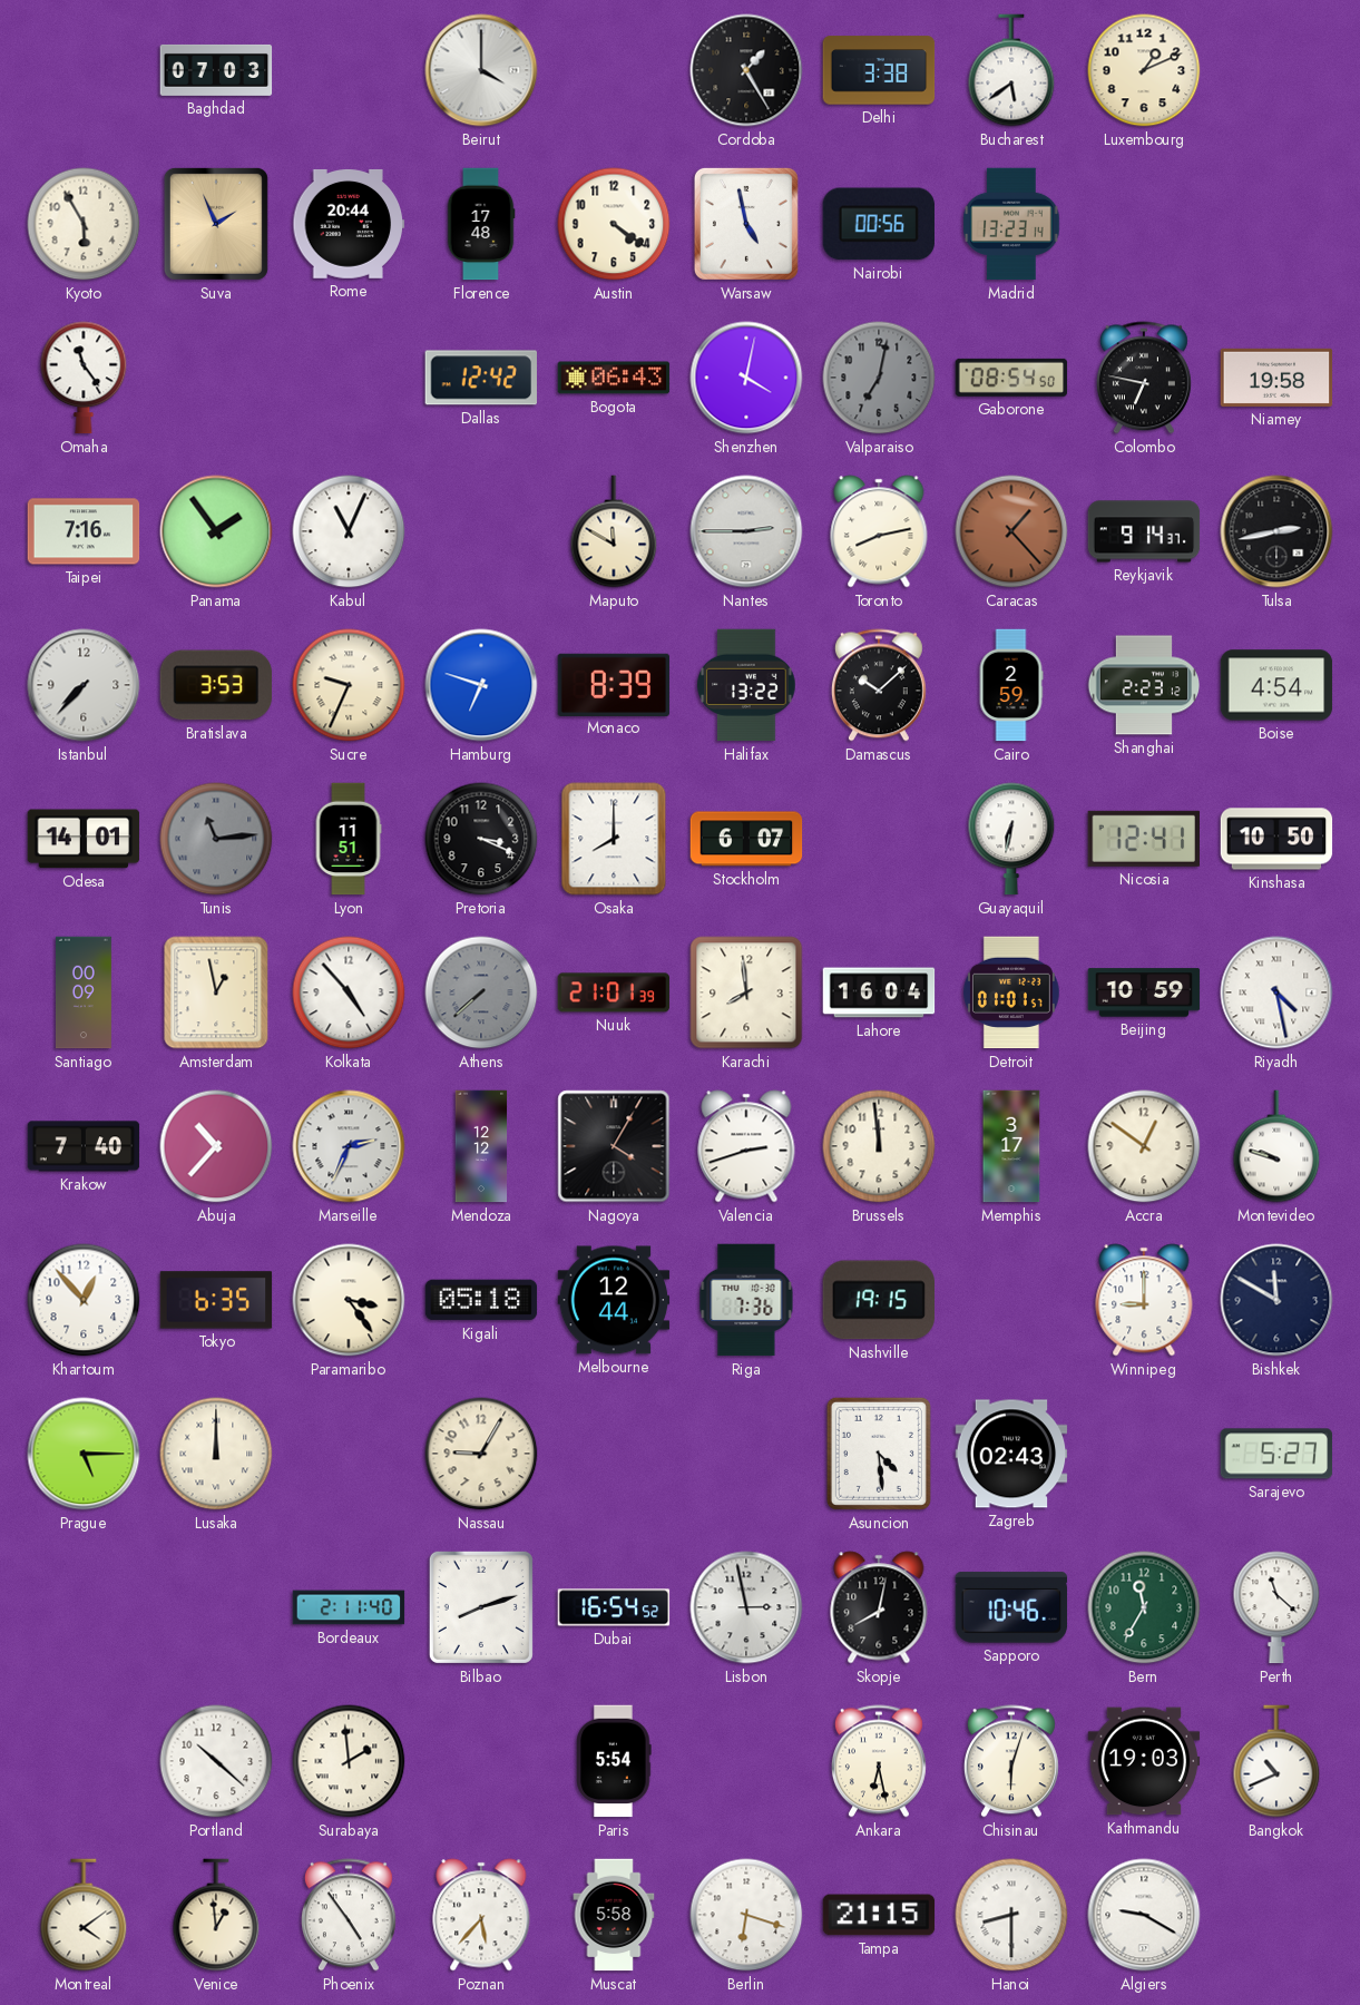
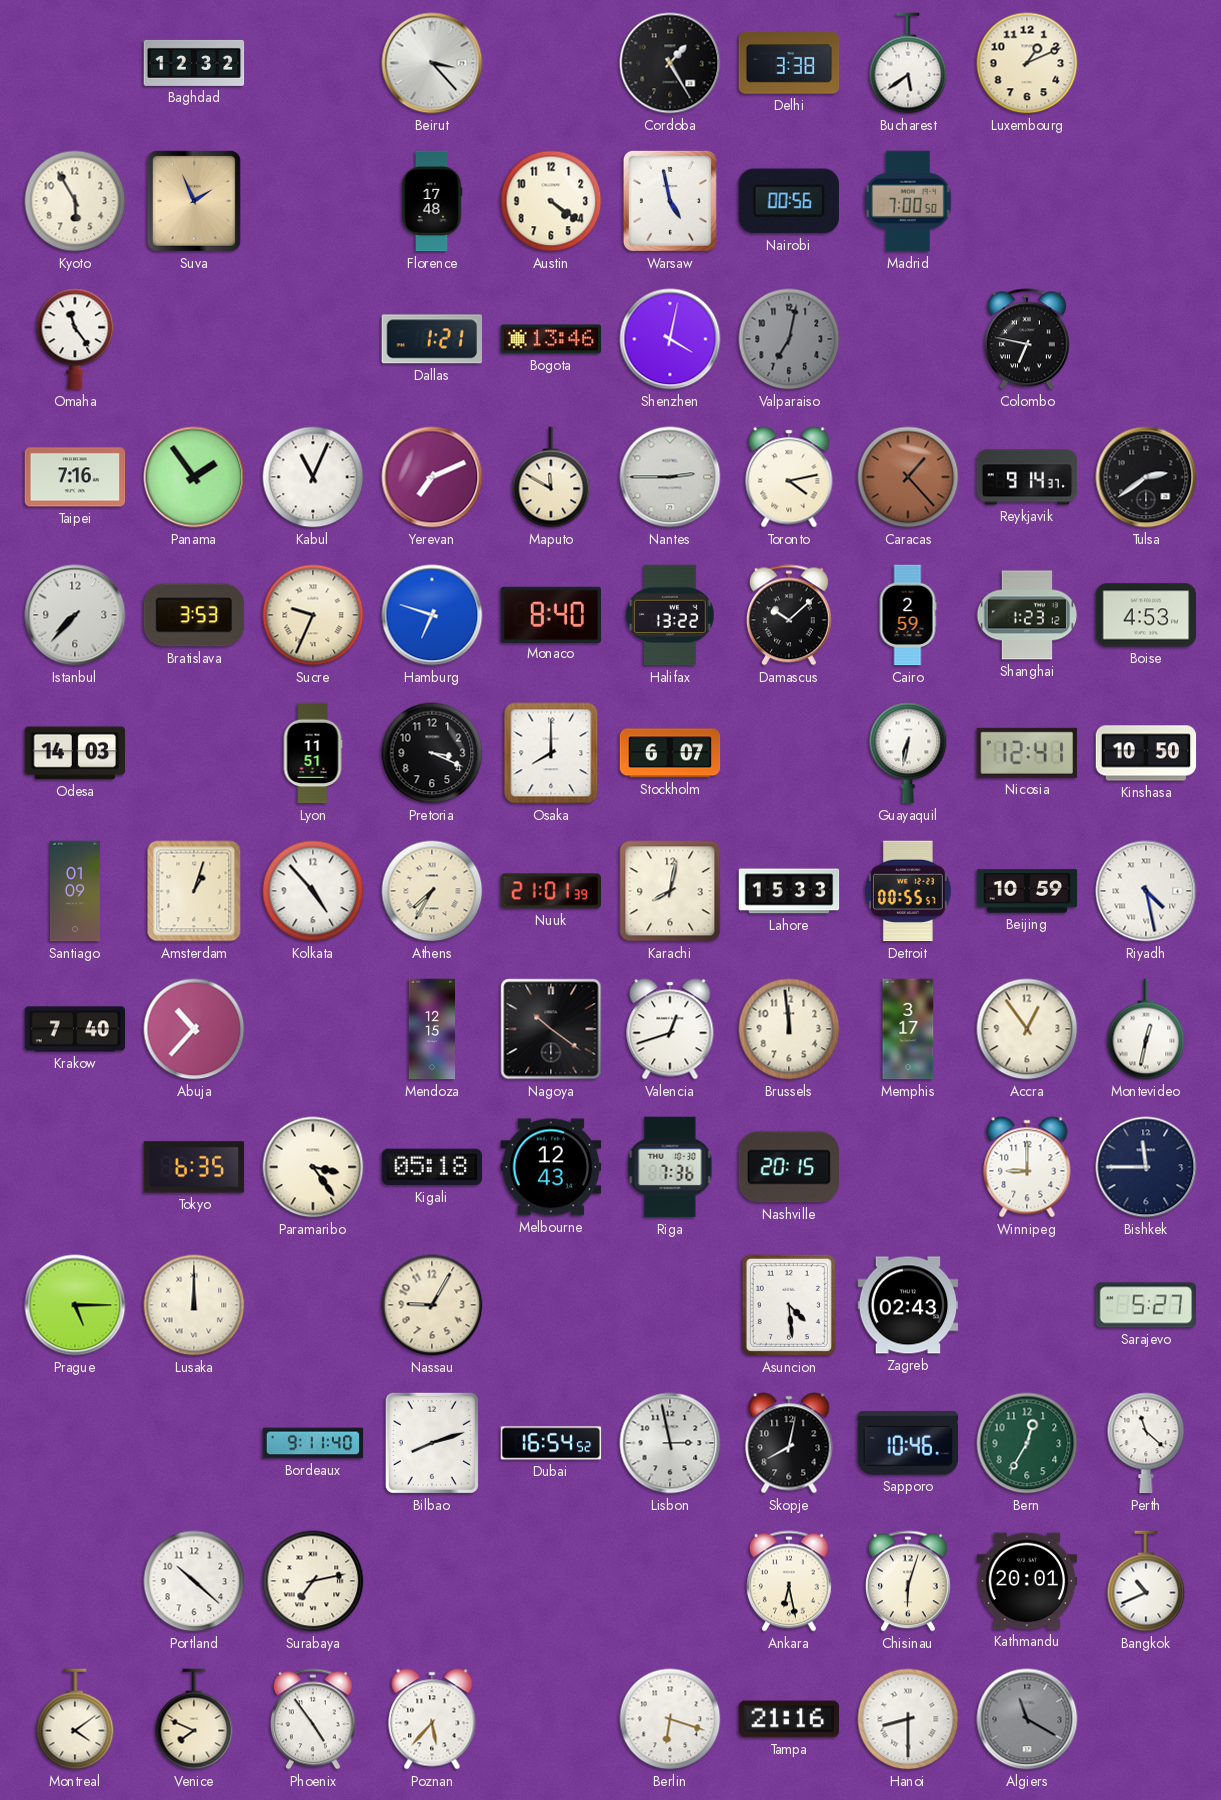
Baghdad: 07:03 -> 12:32 (194, 63)
Beirut: 4:00 -> 3:23 (432, 63)
Rome: 20:44 -> none (349, 224)
Madrid: 13:23 -> 7:00 (908, 201)
Dallas: 12:42 -> 1:21 (431, 339)
Bogota: 06:43 -> 13:46 (551, 339)
Gaborone: 08:54 -> none (1011, 378)
Niamey: 19:58 -> none (1276, 378)
Yerevan: none -> 7:11 (432, 477)
Toronto: 8:13 -> 4:13 (789, 477)
Tulsa: 2:43 -> 2:39 (1146, 477)
Monaco: 8:39 -> 8:40 (551, 614)
Shanghai: 2:23 -> 1:23 (1027, 615)
Boise: 4:54 -> 4:53 (1146, 615)
Odesa: 14:01 -> 14:03 (75, 753)
Tunis: 11:14 -> none (216, 839)
Santiago: 00:09 -> 01:09 (75, 891)
Amsterdam: 12:58 -> 1:03 (194, 891)
Athens: 7:38 -> 7:35 (432, 891)
Athens dial: grey -> cream (432, 891)
Karachi: 7:59 -> 8:02 (670, 891)
Lahore: 16:04 -> 15:33 (789, 891)
Detroit: 01:01 -> 00:55 (908, 891)
Marseille: 2:34 -> none (349, 1146)
Mendoza: 12:12 -> 12:15 (432, 1029)
Nagoya: 4:05 -> 10:21 (551, 1029)
Valencia: 2:42 -> 12:42 (670, 1029)
Accra: 12:51 -> 12:54 (1027, 1029)
Montevideo: 9:48 -> 12:32 (1146, 1029)
Khartoum: 12:53 -> none (84, 1300)
Melbourne: 12:44 -> 12:43 (551, 1167)
Nashville: 19:15 -> 20:15 (788, 1167)
Bishkek: 11:50 -> 11:45 (1146, 1167)
Bordeaux: 2:11 -> 9:11 (313, 1443)
Bern: 11:35 -> 12:35 (1027, 1443)
Surabaya: 1:59 -> 7:13 (313, 1581)
Paris: 5:54 -> none (614, 1761)
Kathmandu: 19:03 -> 20:01 (1027, 1581)
Venice: 12:59 -> 7:49 (194, 1719)
Muscat: 5:58 -> none (614, 1915)
Tampa: 21:15 -> 21:16 (789, 1719)
Algiers: 9:20 -> 11:20 (1027, 1719)
Algiers dial: white -> grey (1027, 1719)
